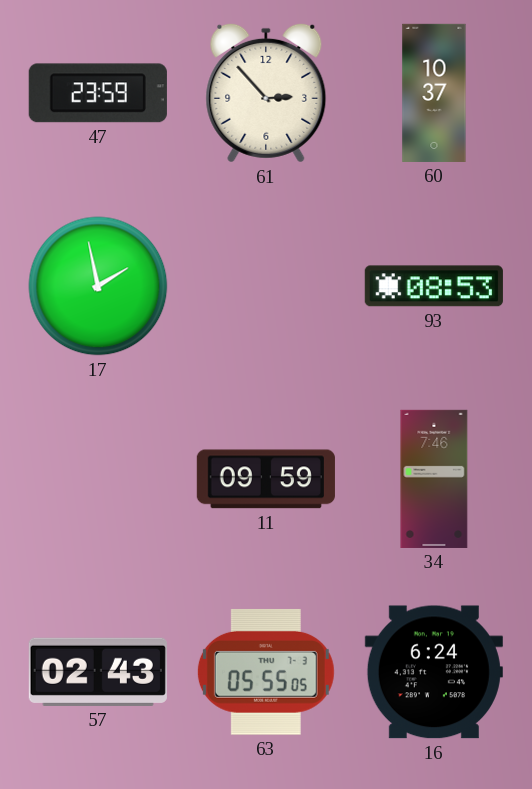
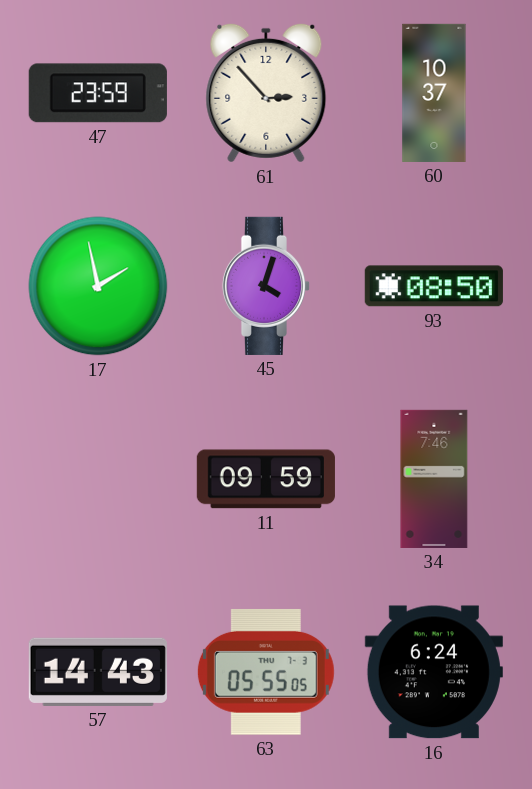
45: none -> 4:03 (266, 286)
93: 08:53 -> 08:50 (434, 286)
57: 02:43 -> 14:43 (98, 672)
